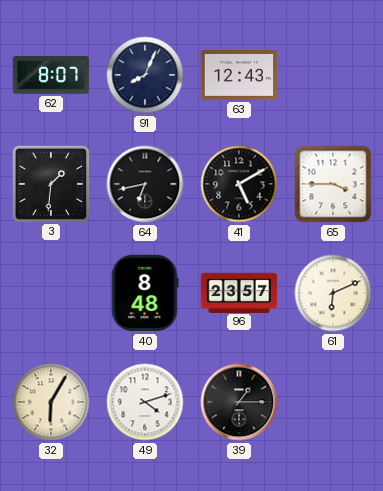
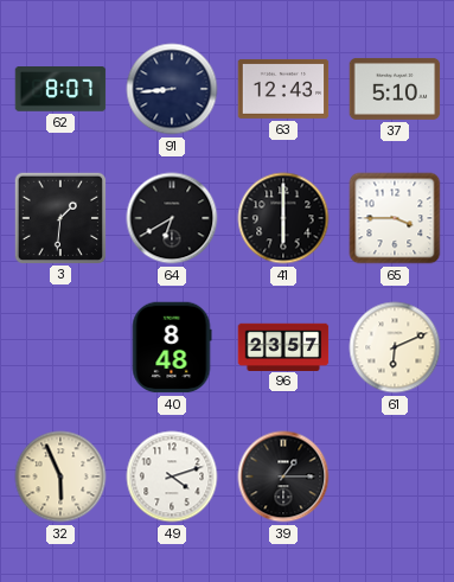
91: 8:04 -> 8:44 (172, 89)
37: none -> 5:10 (395, 89)
64: 6:43 -> 6:40 (172, 218)
41: 5:10 -> 6:00 (283, 218)
32: 6:05 -> 5:56 (60, 477)
